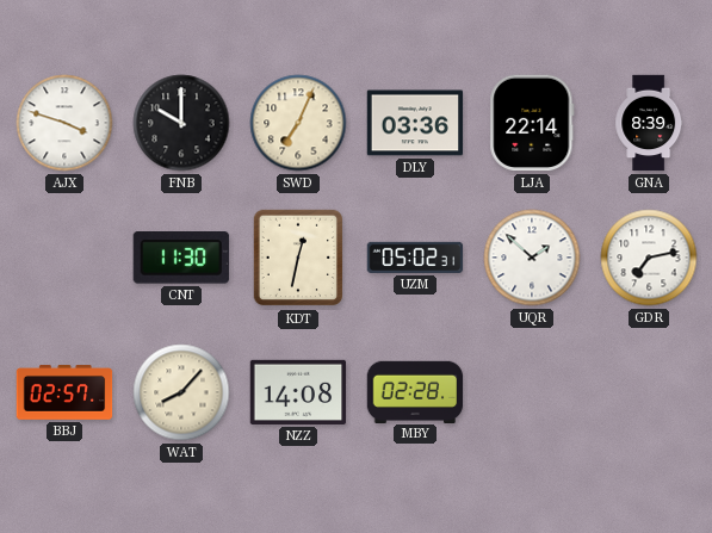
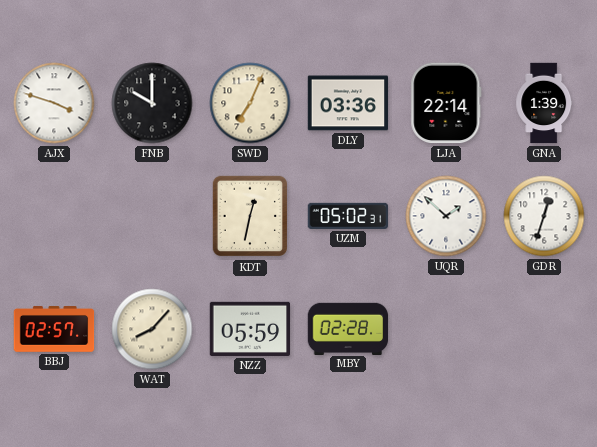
GNA: 8:39 -> 1:39 (544, 103)
CNT: 11:30 -> none (181, 258)
GDR: 7:13 -> 12:33 (544, 216)
NZZ: 14:08 -> 05:59 (250, 329)
